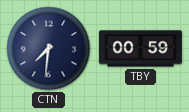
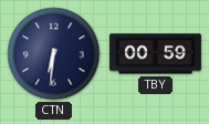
CTN: 7:31 -> 6:31 (54, 54)
